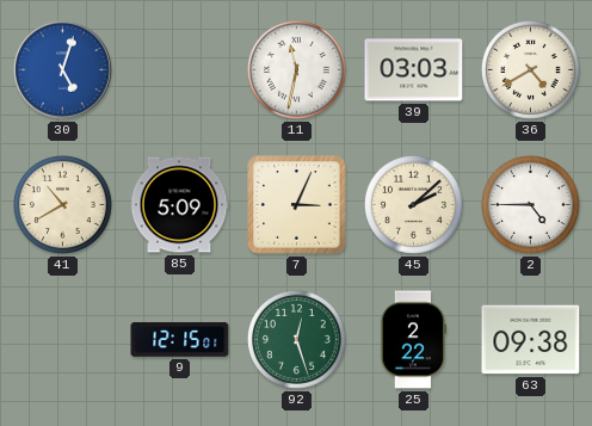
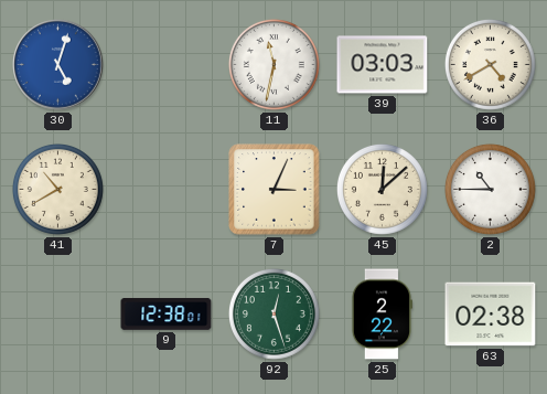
85: 5:09 -> none (179, 205)
45: 2:08 -> 12:08 (382, 189)
2: 4:45 -> 10:45 (490, 189)
9: 12:15 -> 12:38 (167, 315)
63: 09:38 -> 02:38 (491, 315)
